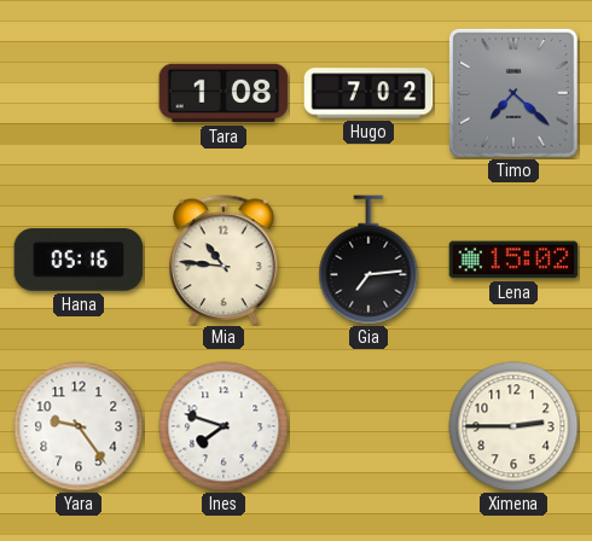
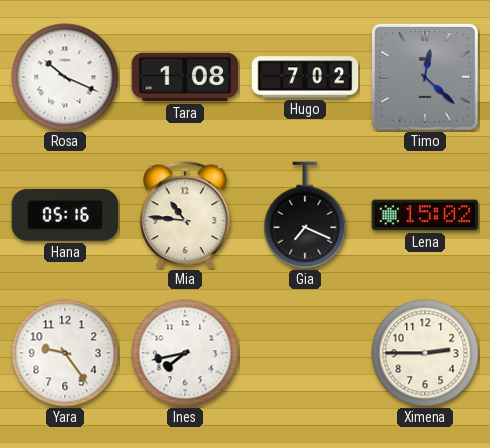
Rosa: none -> 10:19 (65, 77)
Timo: 7:22 -> 12:22 (425, 77)
Gia: 7:14 -> 7:19 (305, 215)
Ines: 7:48 -> 7:43 (185, 353)
